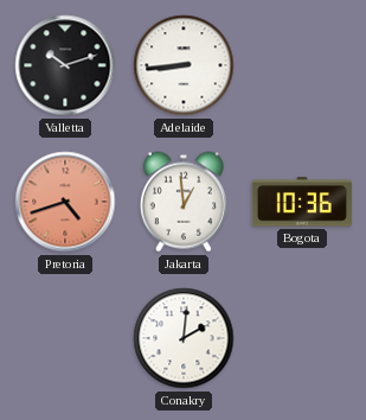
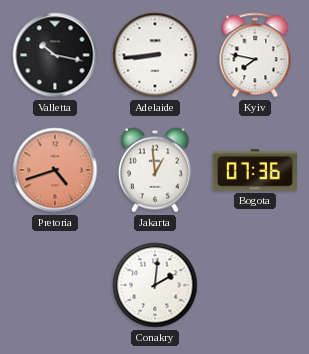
Valletta: 10:12 -> 10:17 (55, 55)
Kyiv: none -> 7:47 (255, 55)
Bogota: 10:36 -> 07:36 (255, 170)
